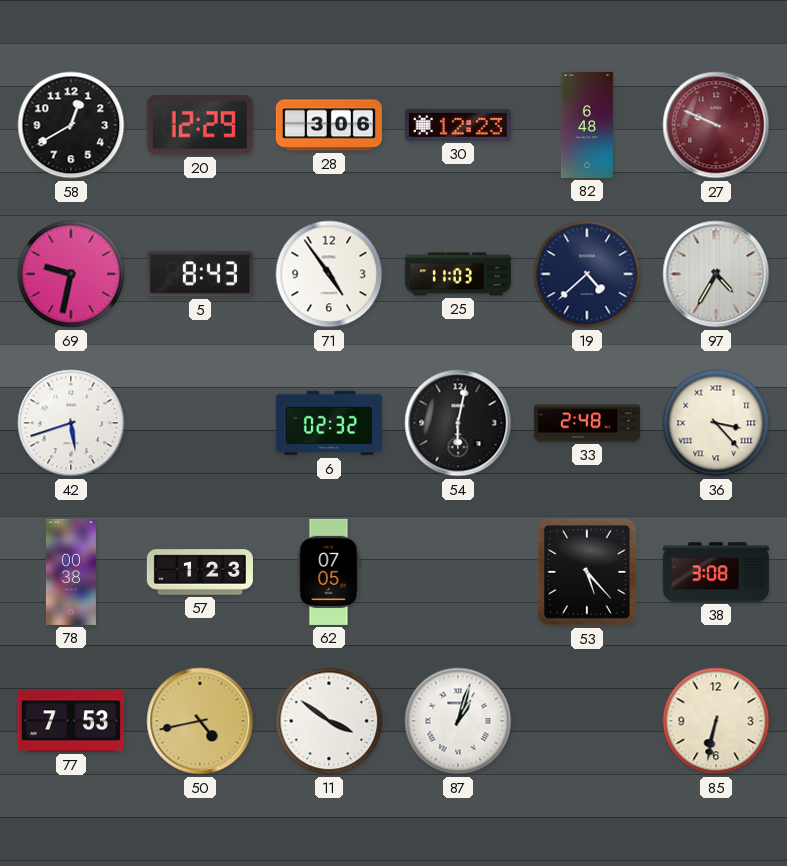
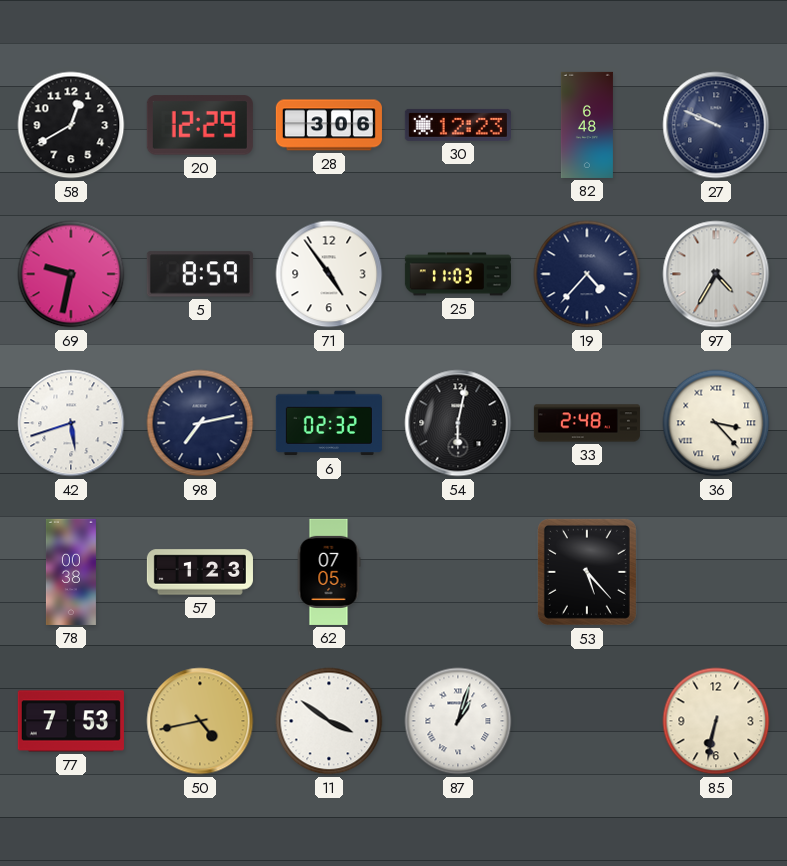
27 dial: burgundy -> navy (716, 125)
5: 8:43 -> 8:59 (200, 274)
19: 4:38 -> 4:37 (587, 274)
98: none -> 7:13 (200, 423)
38: 3:08 -> none (716, 572)
